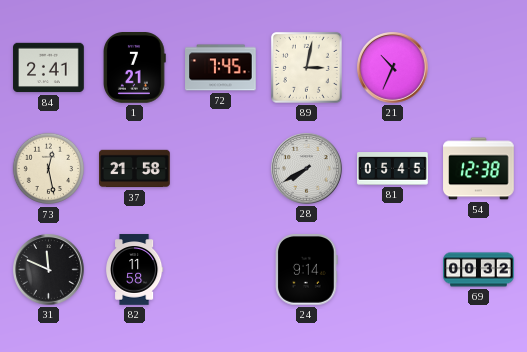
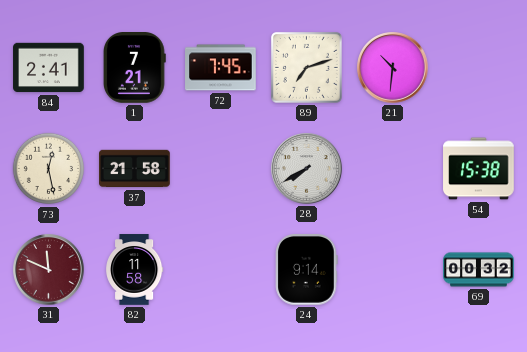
89: 3:02 -> 7:12 (306, 67)
21: 10:34 -> 10:31 (393, 68)
81: 05:45 -> none (393, 169)
54: 12:38 -> 15:38 (479, 169)
31 dial: black -> burgundy (49, 270)
